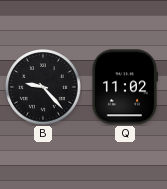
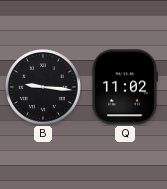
B: 9:23 -> 9:16 (44, 88)
